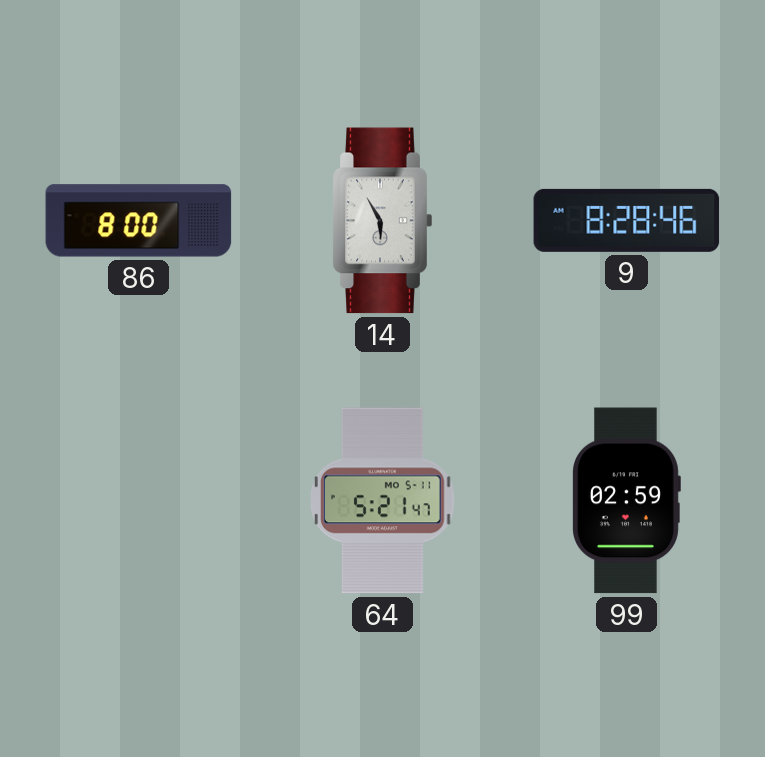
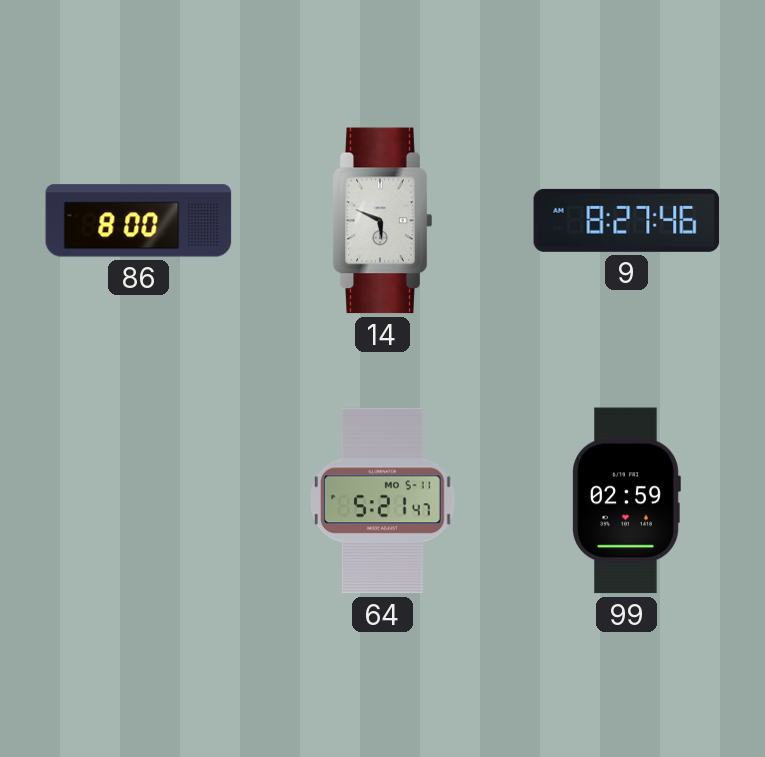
14: 5:55 -> 5:49 (382, 221)
9: 8:28 -> 8:27 (627, 220)
